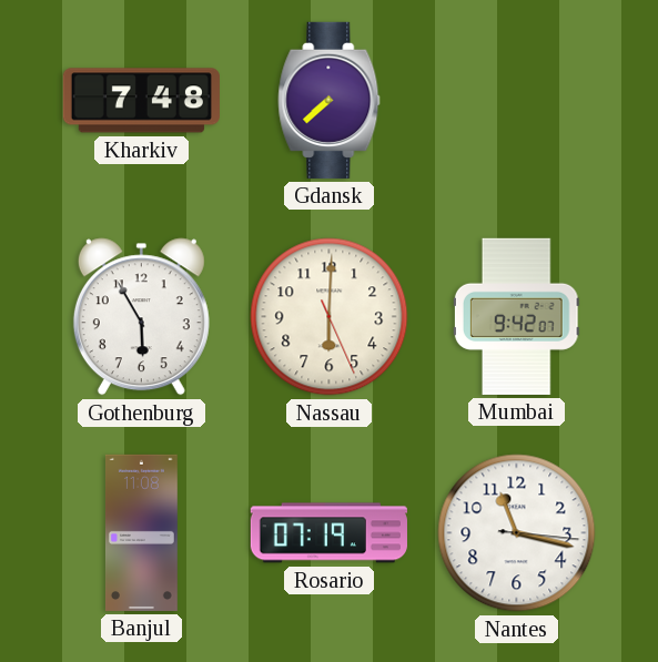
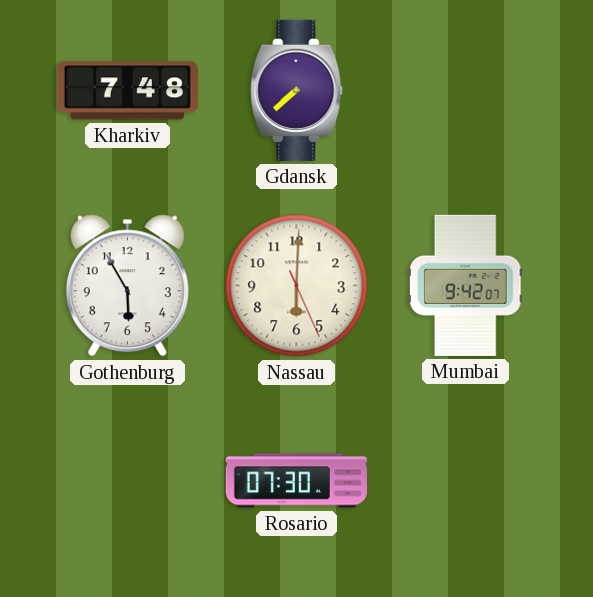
Banjul: 11:08 -> none (141, 532)
Rosario: 07:19 -> 07:30 (296, 481)
Nantes: 11:17 -> none (517, 533)
